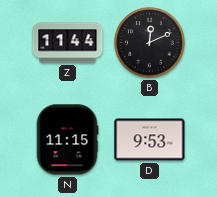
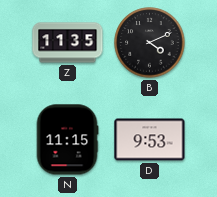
Z: 11:44 -> 11:35 (68, 43)
B: 12:11 -> 4:11 (150, 43)
